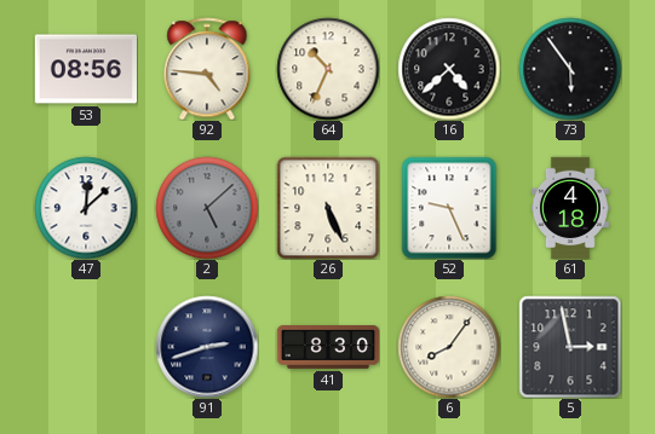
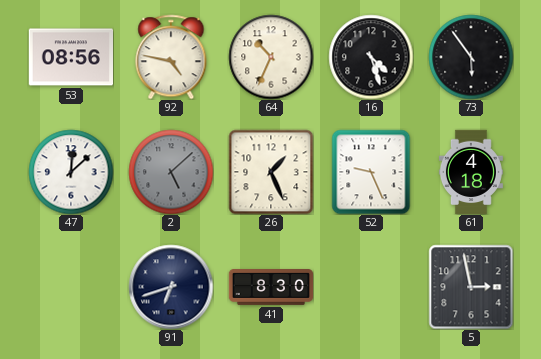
92: 4:46 -> 4:47 (171, 57)
16: 4:38 -> 4:27 (371, 57)
26: 5:26 -> 1:26 (271, 172)
91: 2:42 -> 6:42 (171, 287)
6: 8:06 -> none (449, 347)
